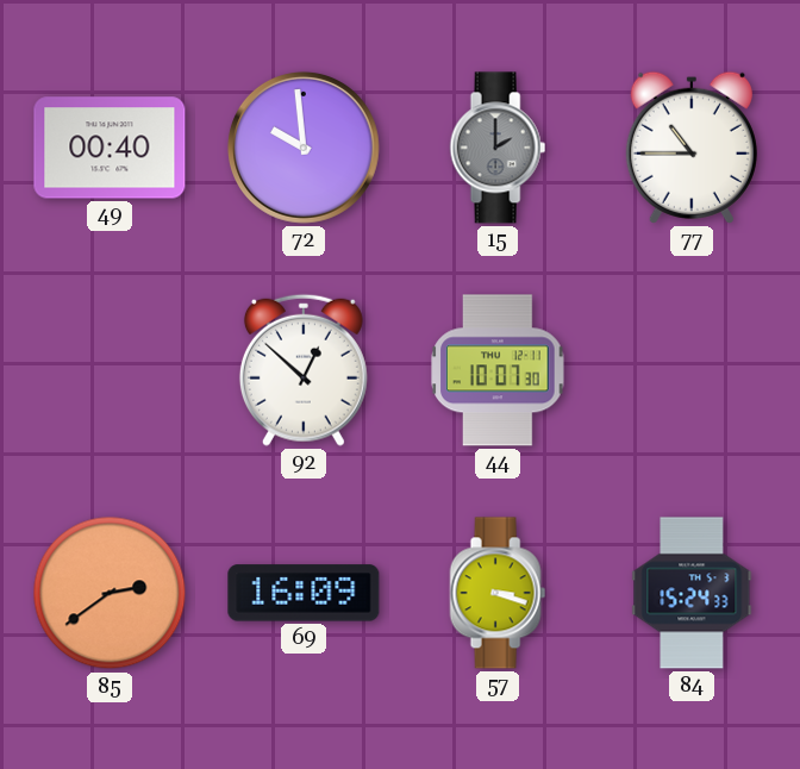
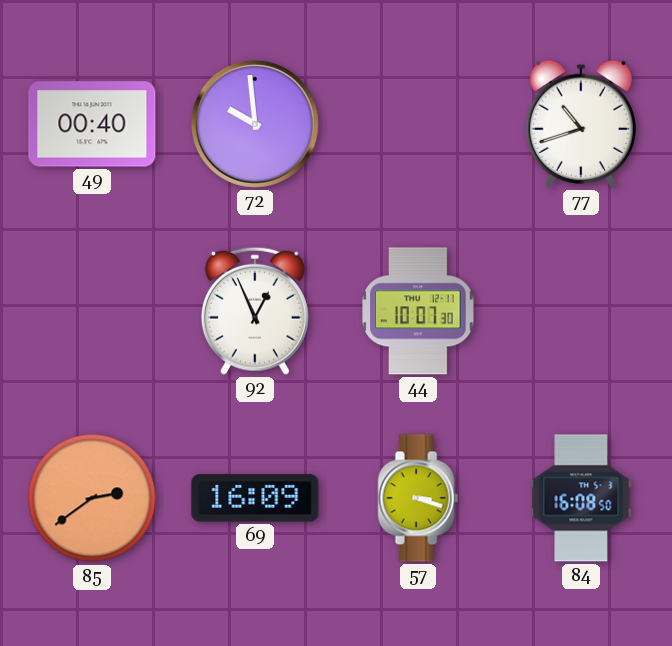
15: 2:00 -> none (498, 148)
77: 10:45 -> 10:42 (581, 124)
92: 12:52 -> 12:56 (255, 311)
84: 15:24 -> 16:08 (581, 498)
